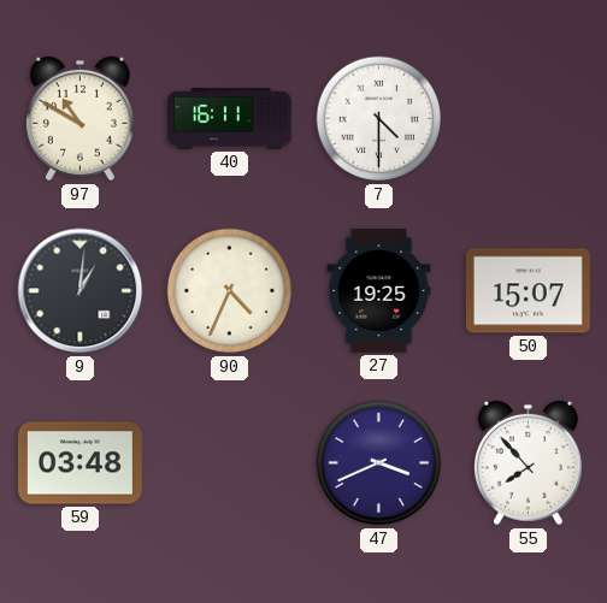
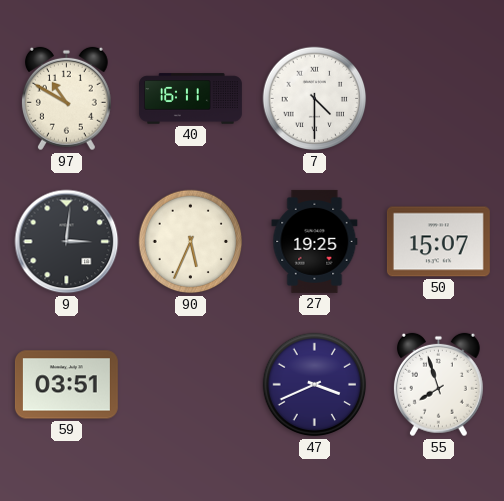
9: 1:01 -> 3:01 (67, 242)
90: 4:34 -> 5:34 (191, 242)
59: 03:48 -> 03:51 (66, 385)
55: 7:53 -> 7:57 (438, 385)
